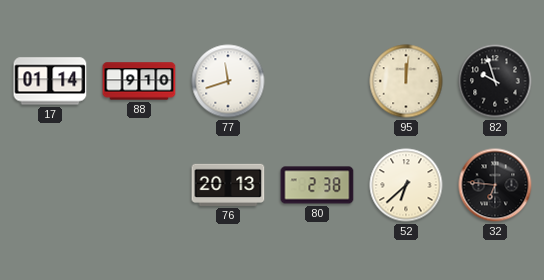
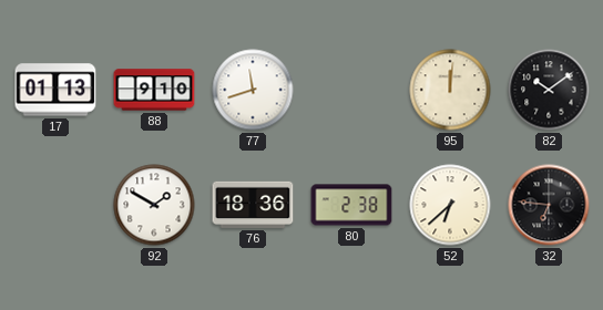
17: 01:14 -> 01:13 (55, 90)
82: 9:57 -> 10:09 (549, 90)
92: none -> 1:50 (154, 205)
76: 20:13 -> 18:36 (253, 205)
